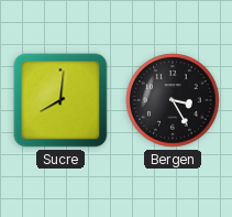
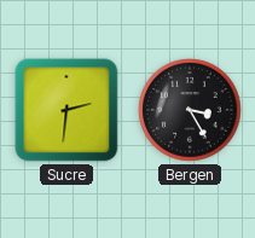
Sucre: 8:01 -> 2:31 (66, 110)
